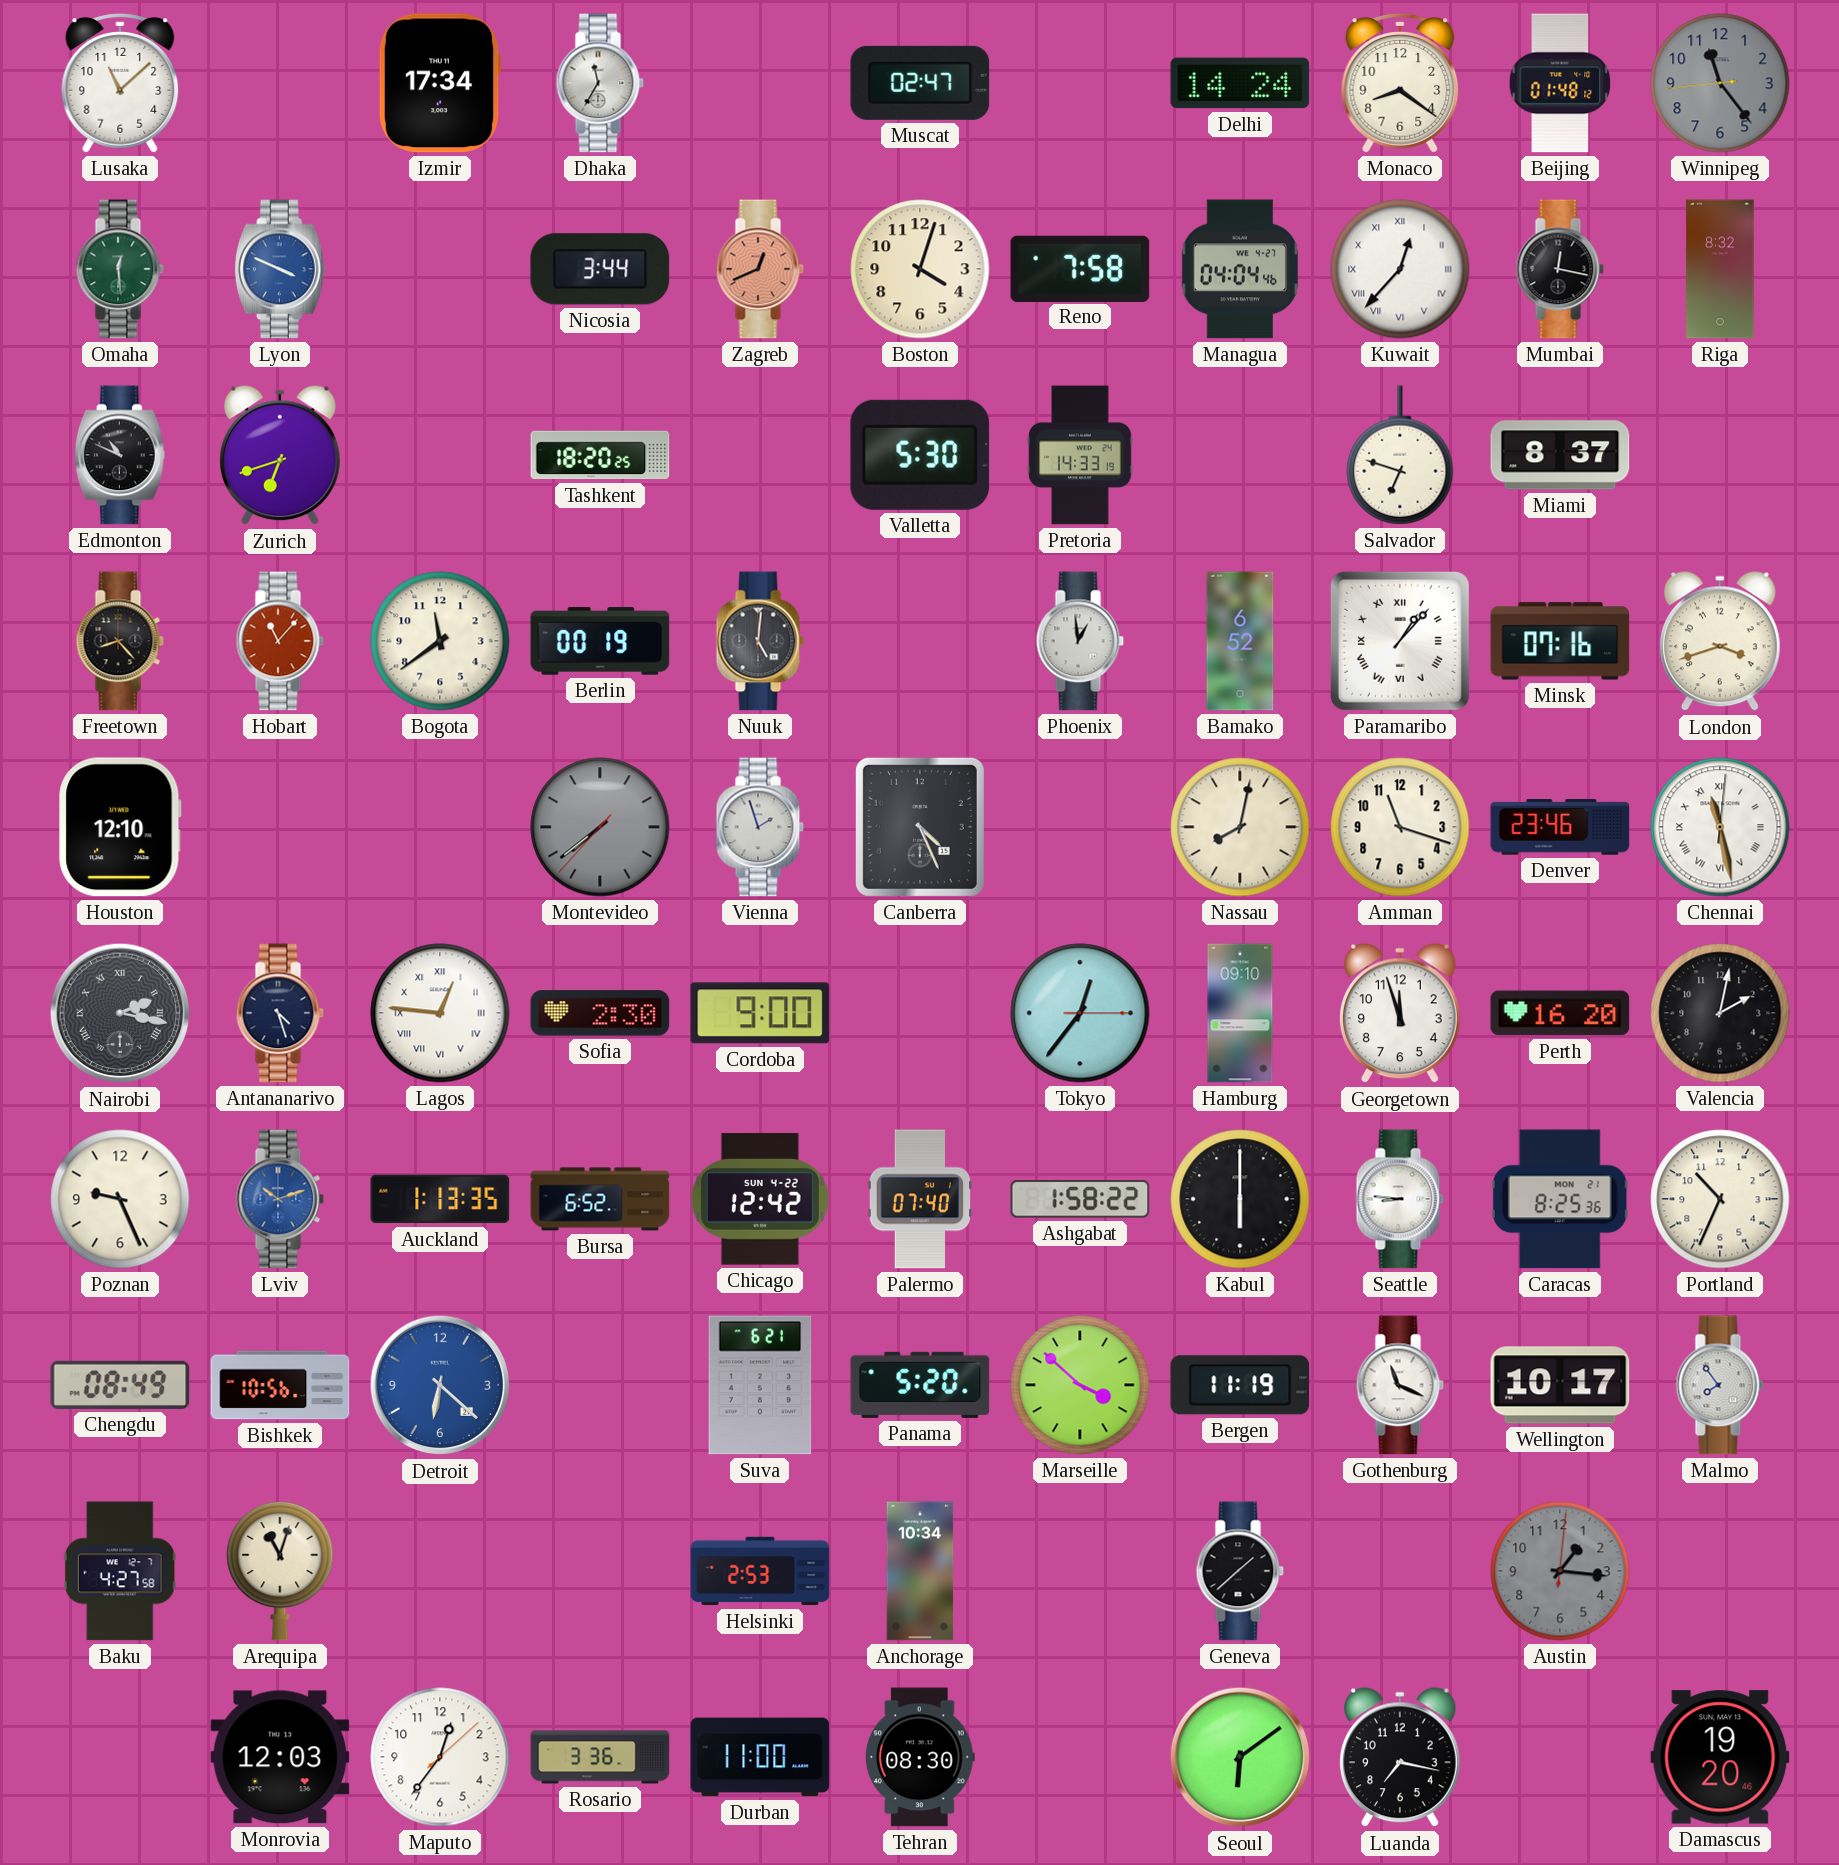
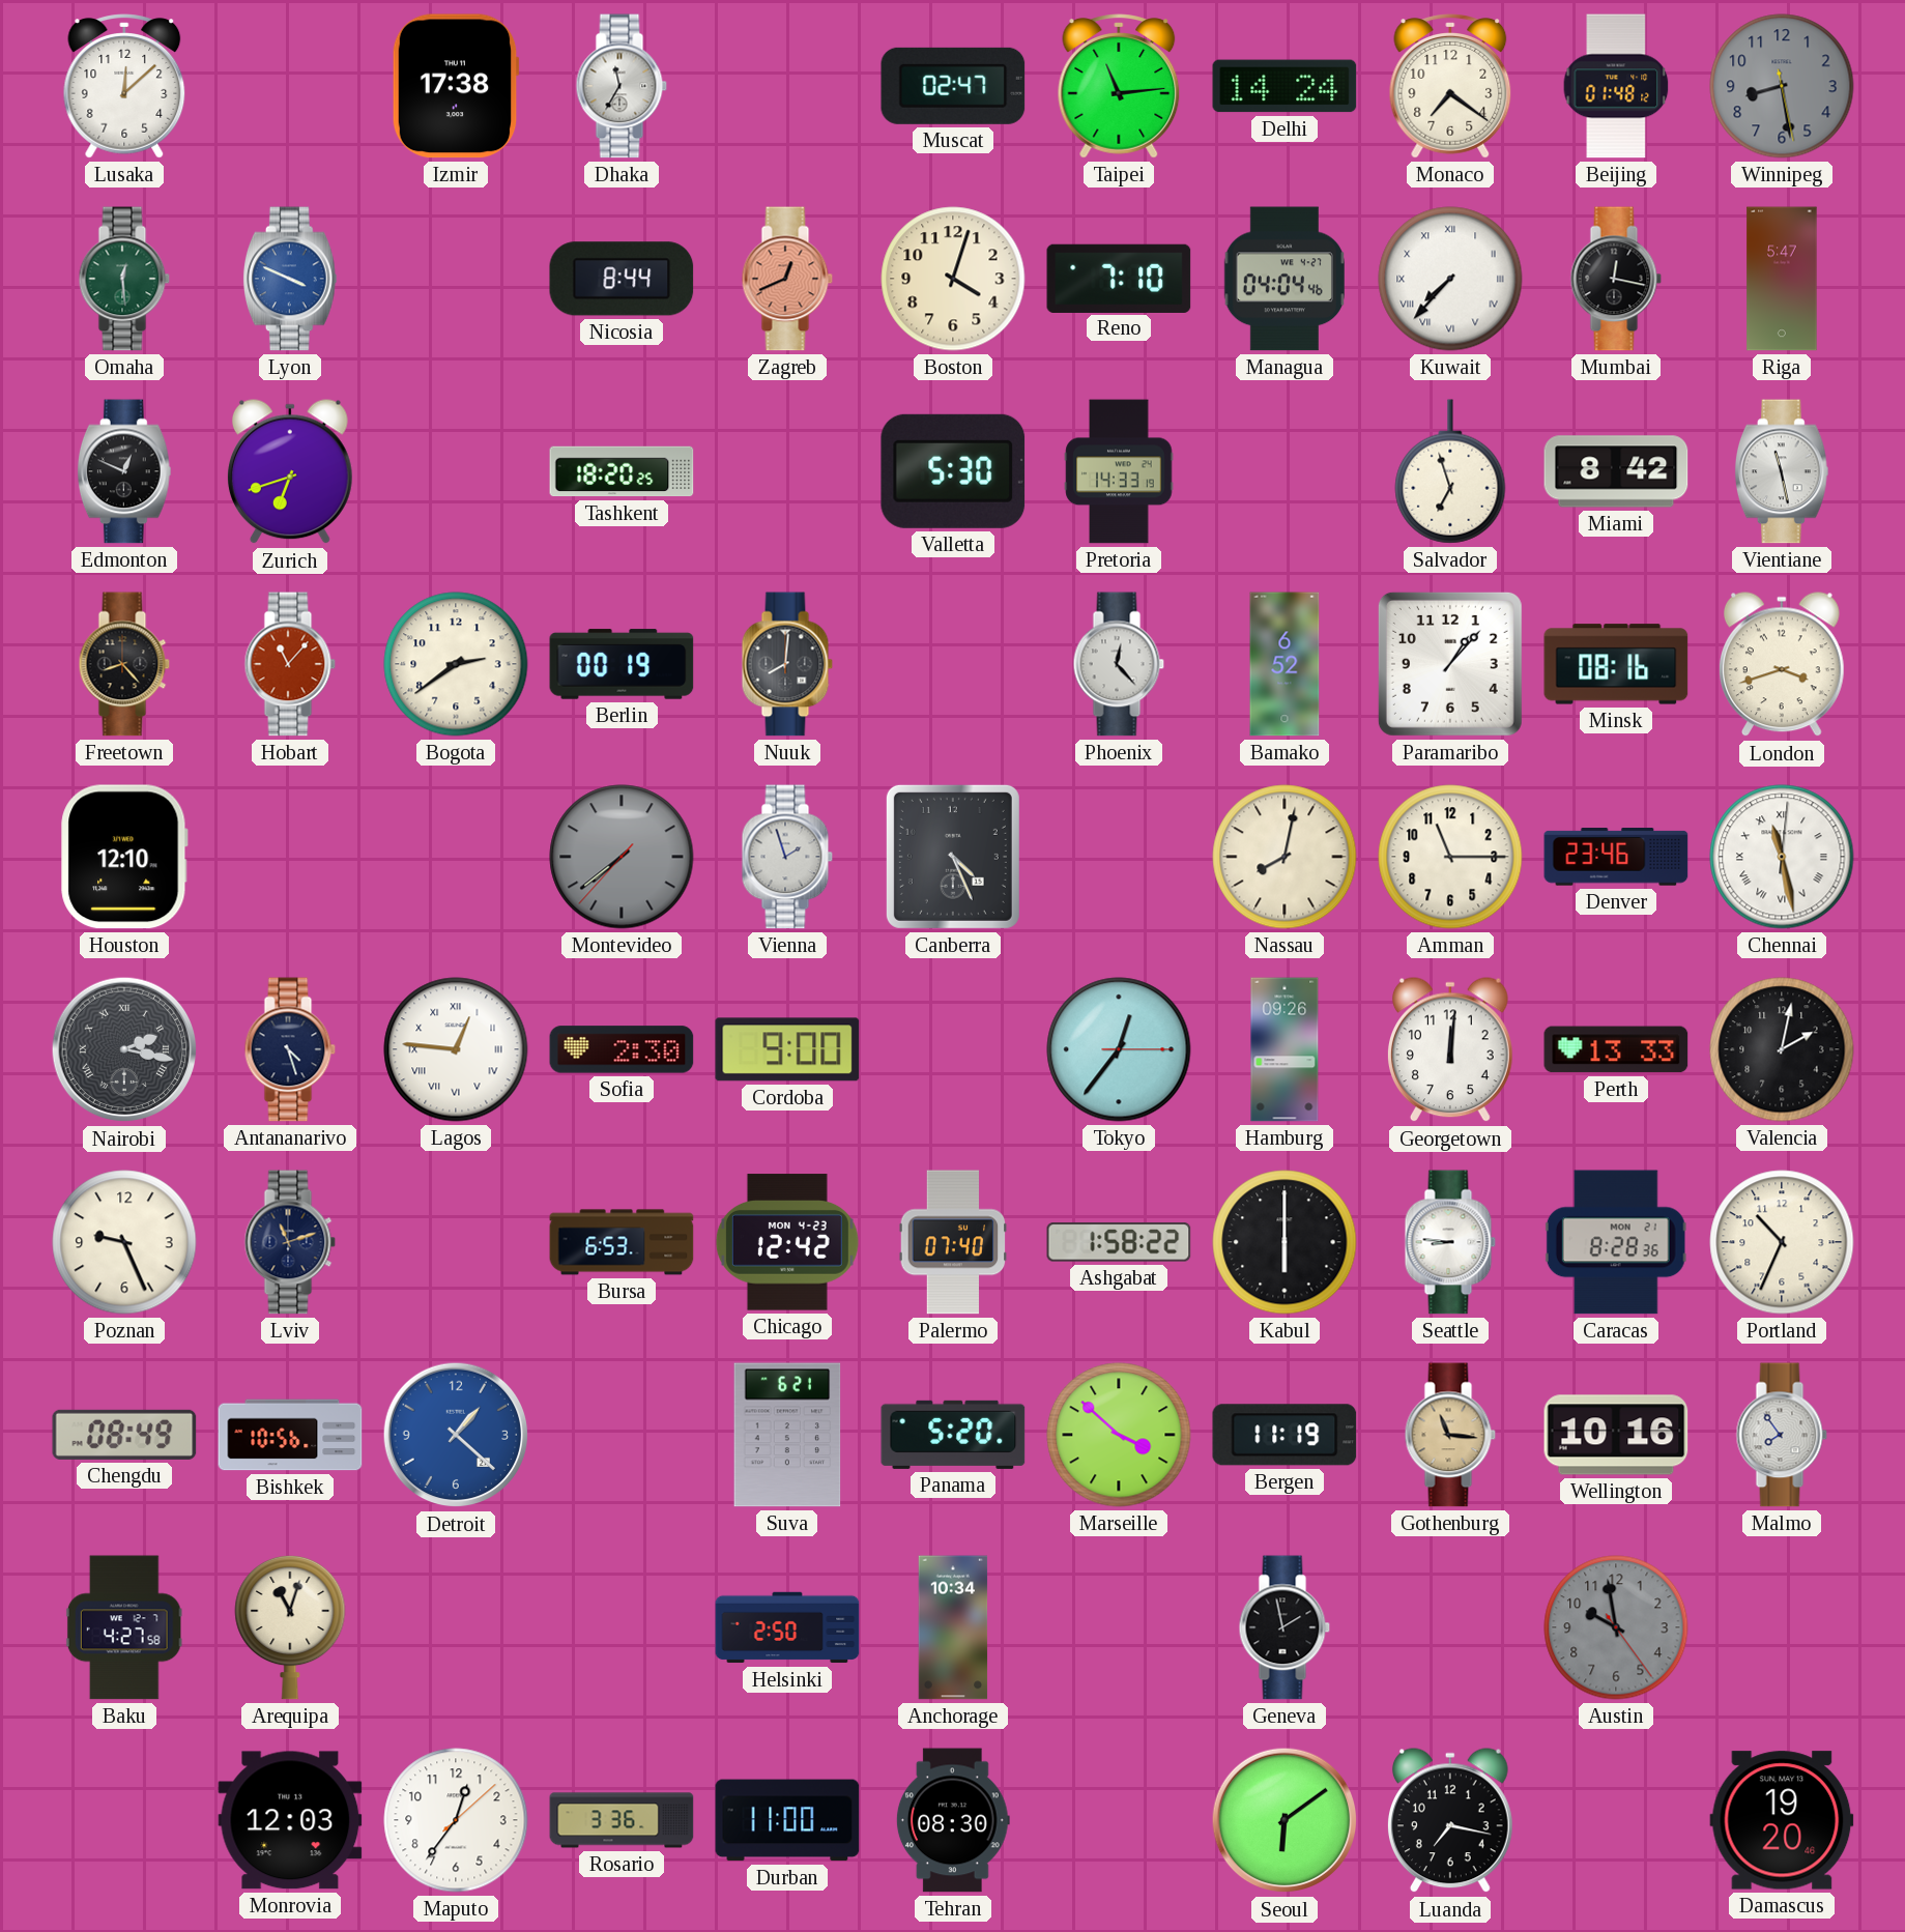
Lusaka: 11:08 -> 12:08 (124, 86)
Izmir: 17:34 -> 17:38 (456, 86)
Taipei: none -> 11:14 (1119, 86)
Monaco: 8:21 -> 7:21 (1450, 86)
Winnipeg: 11:23 -> 8:28 (1782, 86)
Nicosia: 3:44 -> 8:44 (622, 279)
Reno: 7:58 -> 7:10 (1119, 278)
Kuwait: 12:37 -> 7:37 (1450, 279)
Riga: 8:32 -> 5:47 (1782, 279)
Edmonton: 10:49 -> 12:49 (124, 471)
Salvador: 6:48 -> 6:57 (1450, 471)
Miami: 8:37 -> 8:42 (1616, 471)
Vientiane: none -> 11:28 (1782, 471)
Bogota: 11:39 -> 2:39 (456, 664)
Nuuk: 5:01 -> 8:01 (787, 664)
Phoenix: 12:59 -> 12:23 (1119, 664)
Paramaribo numerals: Roman -> Arabic (1450, 664)
Minsk: 07:16 -> 08:16 (1616, 664)
Amman: 11:18 -> 11:15 (1450, 857)
Hamburg: 09:10 -> 09:26 (1285, 1049)
Georgetown: 11:57 -> 12:01 (1450, 1050)
Perth: 16:20 -> 13:33 (1616, 1049)
Lviv: 10:12 -> 11:12 (290, 1242)
Lviv dial: blue -> navy (290, 1242)
Auckland: 1:13 -> none (440, 1199)
Bursa: 6:52 -> 6:53 (622, 1242)
Chicago date: SUN 4-22 -> MON 4-23 (787, 1242)
Caracas: 8:25 -> 8:28 (1616, 1242)
Detroit: 6:22 -> 1:22 (456, 1435)
Gothenburg: 11:19 -> 11:16 (1450, 1435)
Gothenburg dial: white -> champagne (1450, 1435)
Wellington: 10:17 -> 10:16 (1616, 1435)
Helsinki: 2:53 -> 2:50 (787, 1627)
Geneva: 1:38 -> 1:58 (1285, 1627)
Austin: 1:16 -> 9:58 (1616, 1627)
